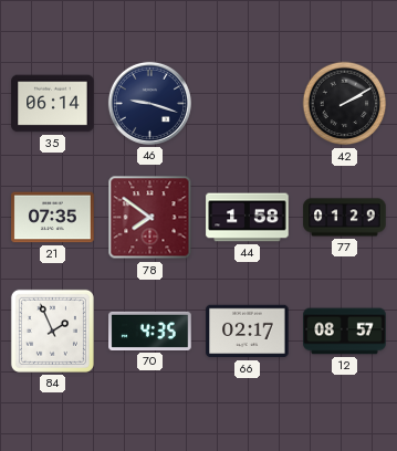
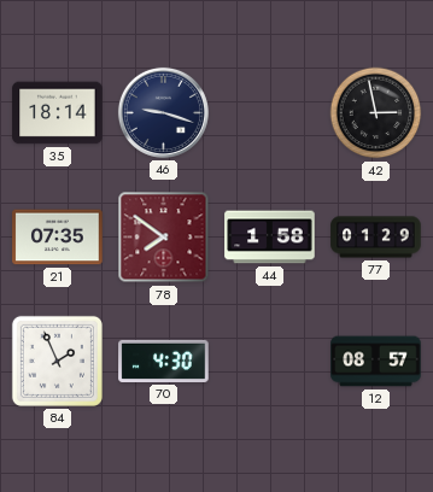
35: 06:14 -> 18:14 (58, 113)
42: 2:10 -> 2:58 (376, 113)
70: 4:35 -> 4:30 (164, 361)
66: 02:17 -> none (248, 332)
